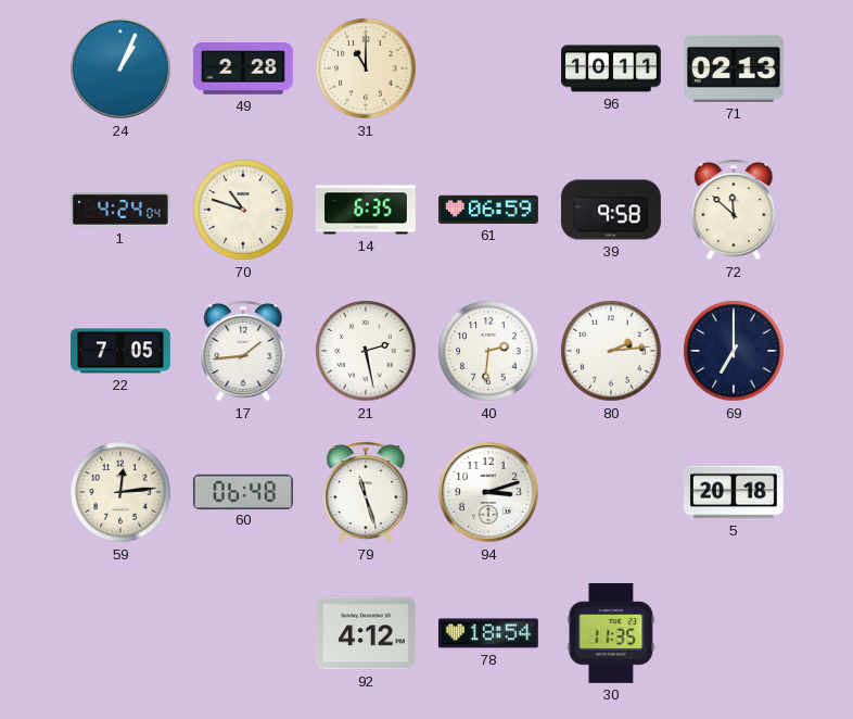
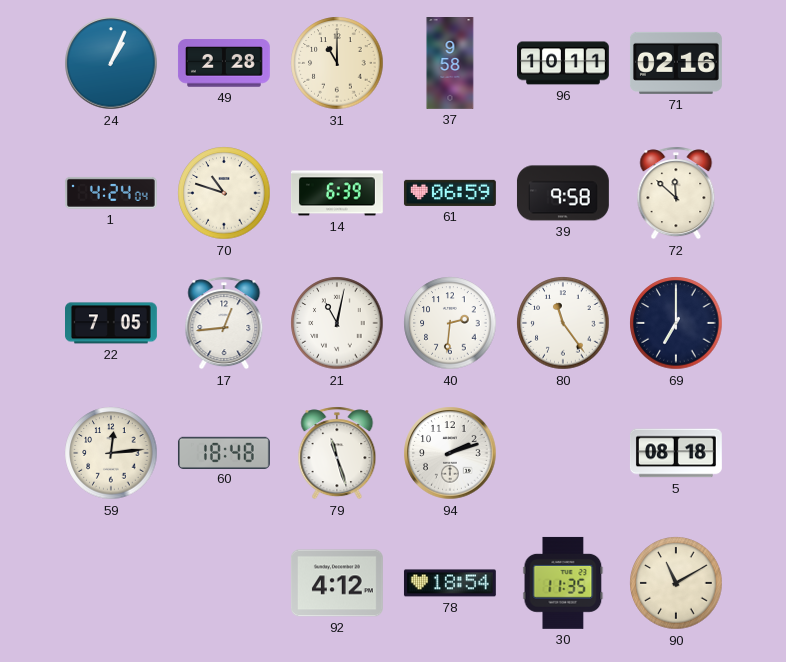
37: none -> 9:58 (450, 64)
71: 02:13 -> 02:16 (676, 63)
14: 6:35 -> 6:39 (337, 193)
17: 1:44 -> 12:44 (224, 323)
21: 2:28 -> 11:02 (337, 323)
80: 2:14 -> 11:24 (563, 323)
60: 06:48 -> 18:48 (224, 452)
94: 3:12 -> 2:12 (450, 453)
5: 20:18 -> 08:18 (676, 453)
90: none -> 11:10 (676, 583)
